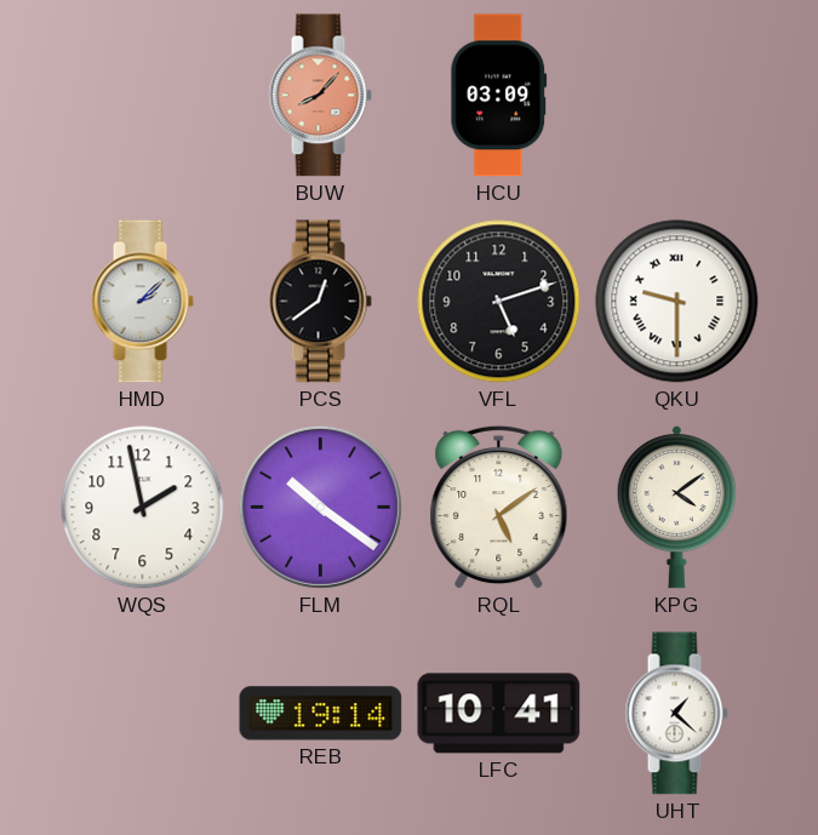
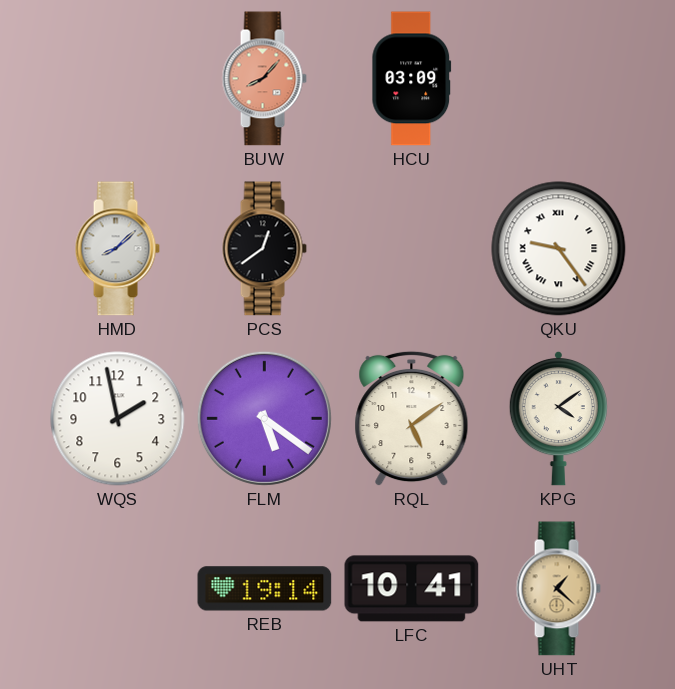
HMD: 2:08 -> 8:08 (117, 249)
VFL: 5:12 -> none (499, 302)
QKU: 9:30 -> 9:24 (559, 249)
FLM: 10:21 -> 5:21 (264, 418)
UHT dial: white -> champagne (558, 589)
